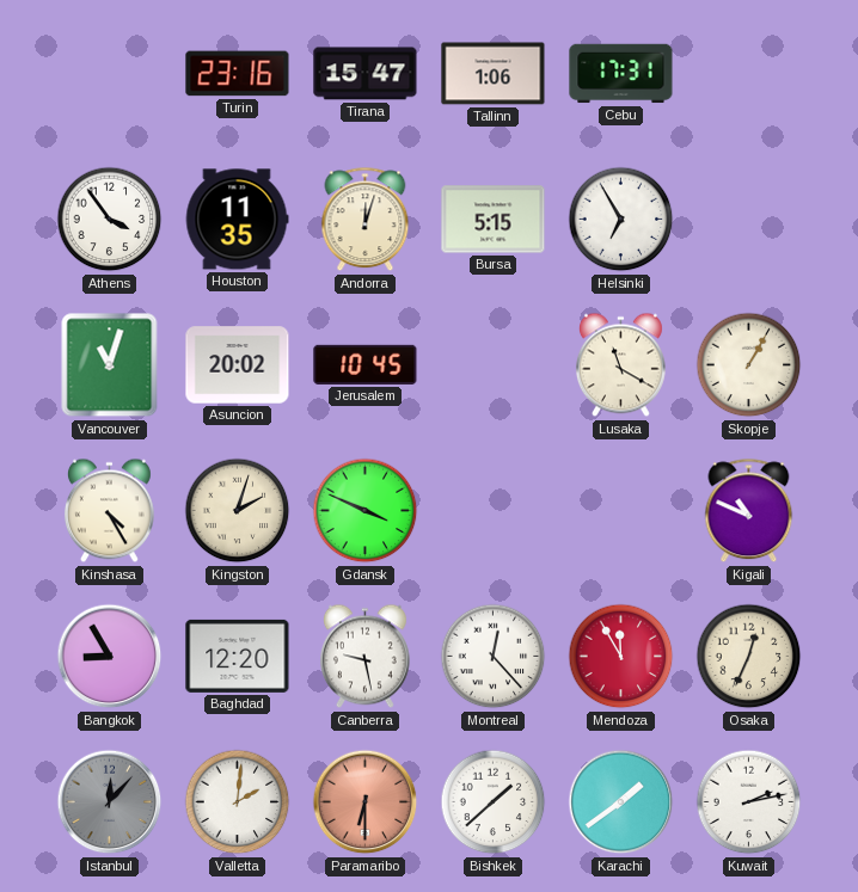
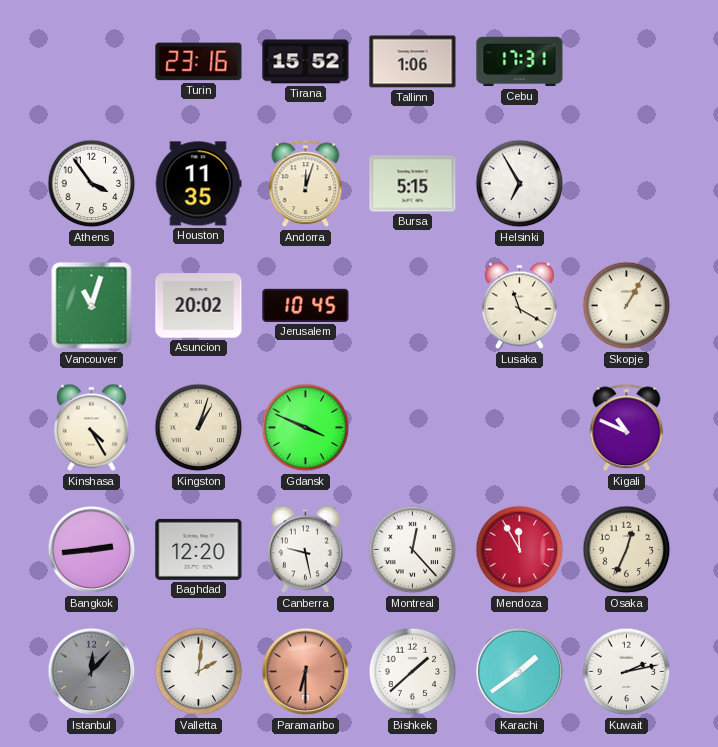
Tirana: 15:47 -> 15:52 (306, 62)
Kingston: 2:03 -> 1:03 (199, 428)
Bangkok: 8:55 -> 2:44 (92, 550)
